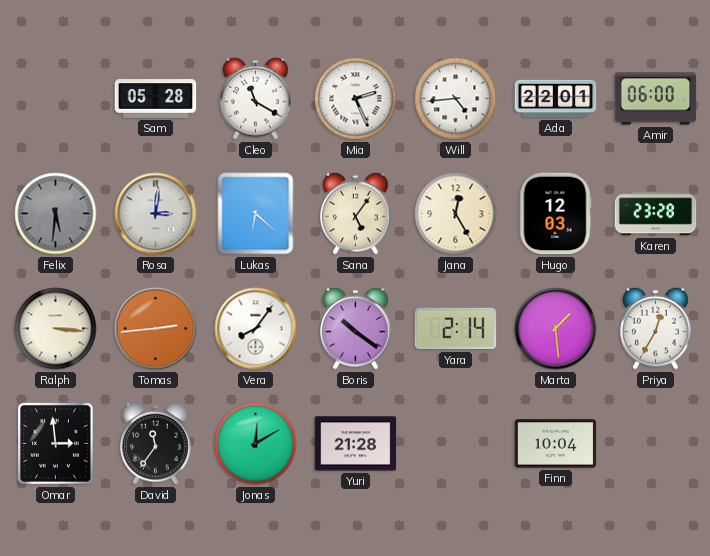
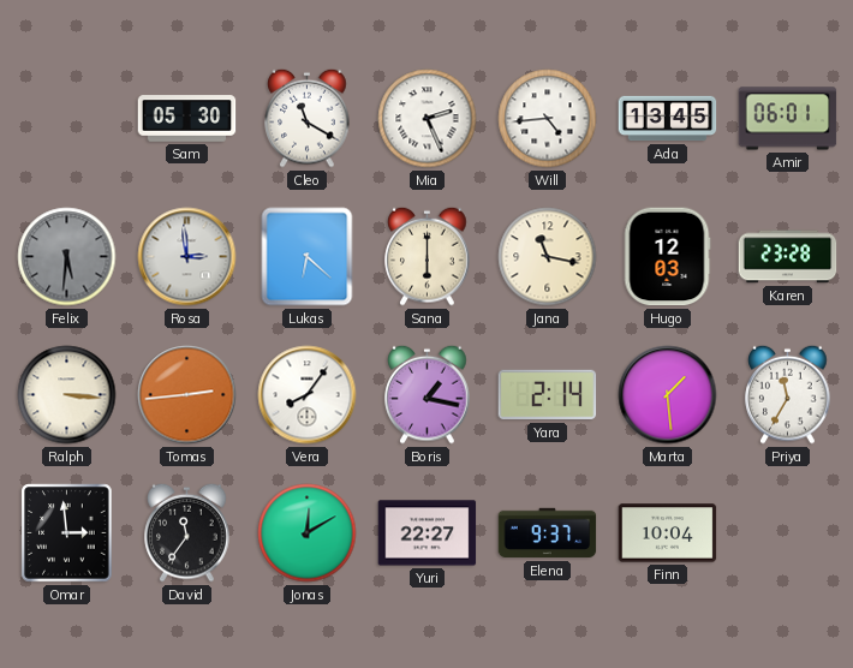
Sam: 05:28 -> 05:30 (187, 119)
Ada: 22:01 -> 13:45 (668, 119)
Amir: 06:00 -> 06:01 (788, 119)
Rosa: 3:01 -> 2:59 (187, 257)
Sana: 5:06 -> 6:00 (428, 256)
Jana: 12:25 -> 11:17 (548, 257)
Boris: 10:21 -> 1:17 (428, 394)
Priya: 12:35 -> 11:35 (788, 394)
Yuri: 21:28 -> 22:27 (428, 533)
Elena: none -> 9:37 (548, 533)
